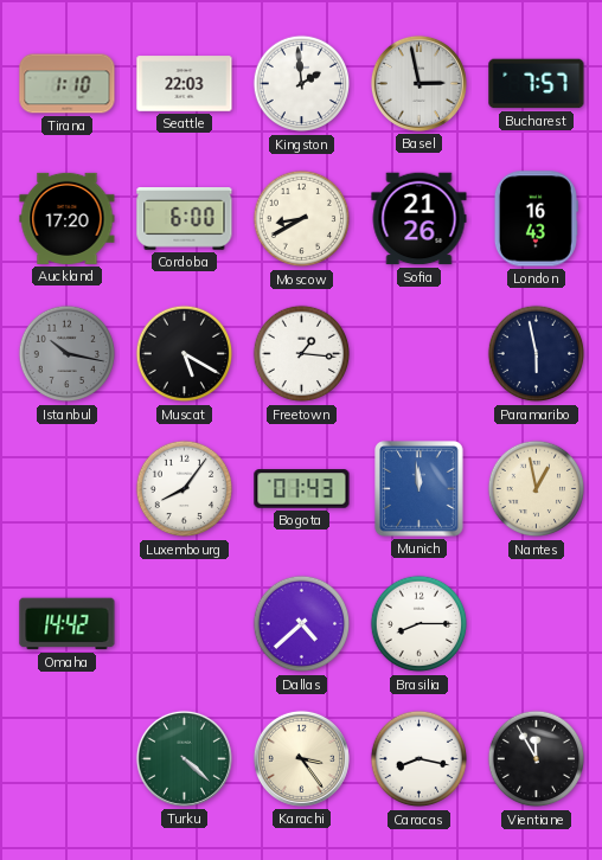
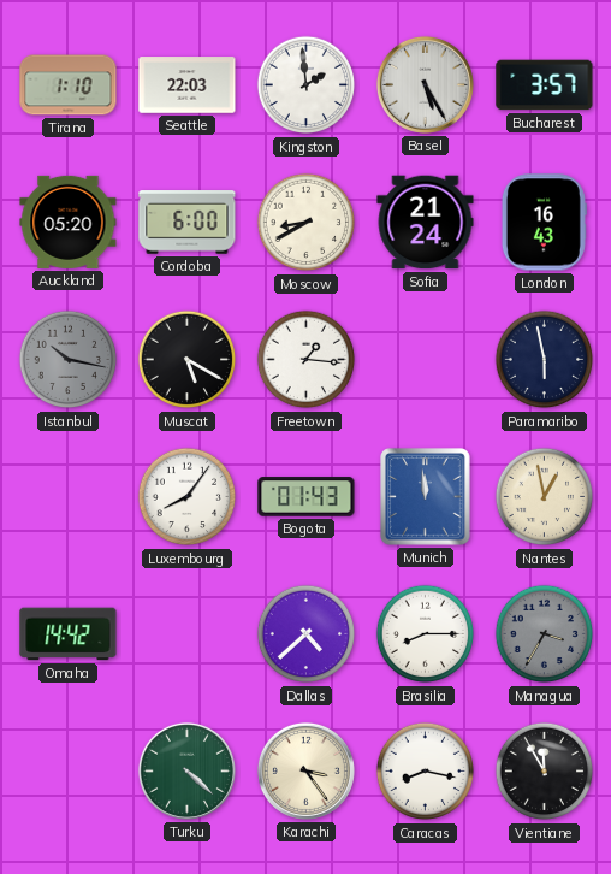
Basel: 2:58 -> 5:25 (425, 84)
Bucharest: 7:57 -> 3:57 (545, 85)
Auckland: 17:20 -> 05:20 (69, 222)
Sofia: 21:26 -> 21:24 (426, 223)
Managua: none -> 3:35 (545, 634)
